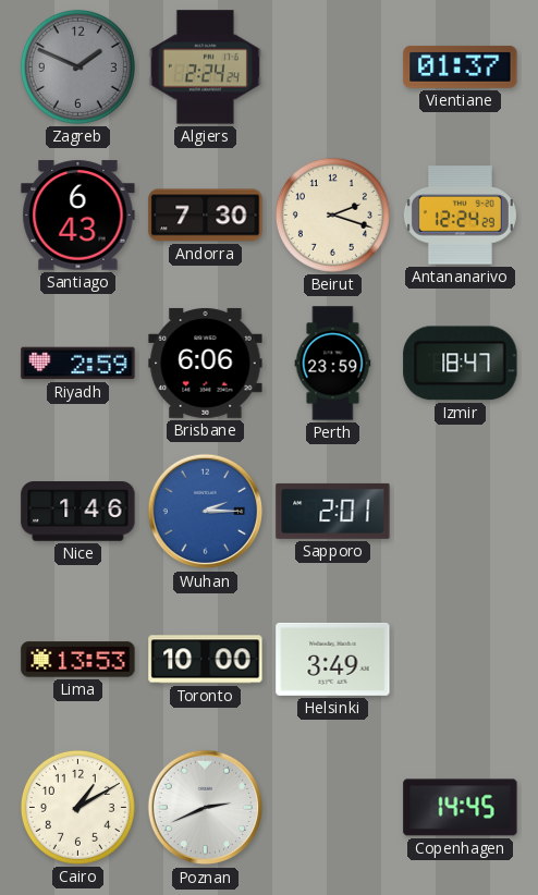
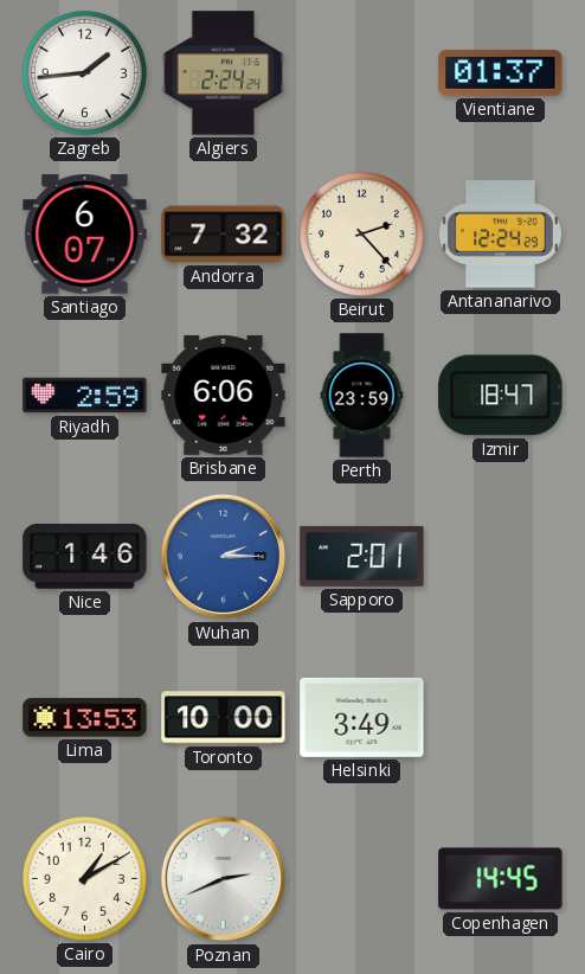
Zagreb: 1:49 -> 1:44 (84, 72)
Zagreb dial: grey -> white (84, 72)
Santiago: 6:43 -> 6:07 (85, 235)
Andorra: 7:30 -> 7:32 (224, 235)
Beirut: 2:18 -> 2:23 (361, 233)
